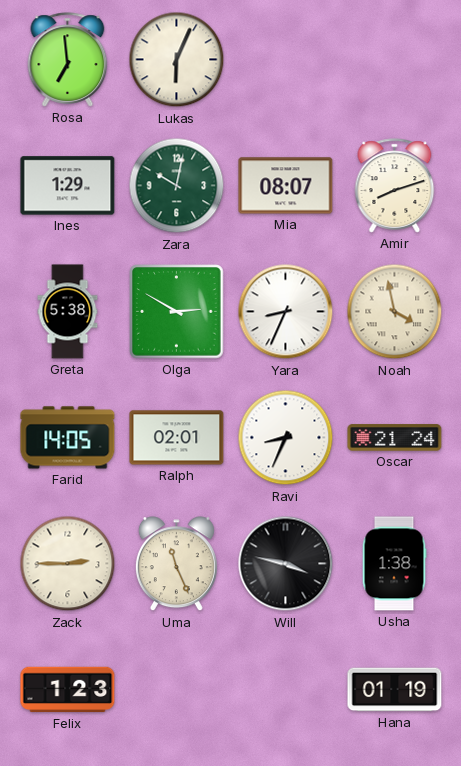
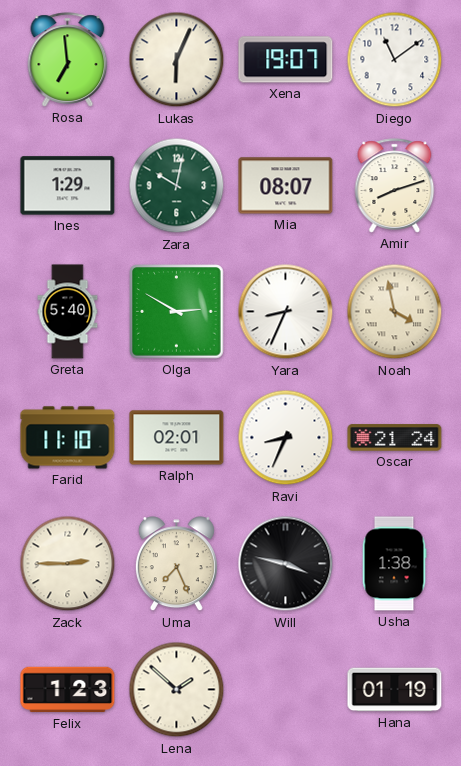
Xena: none -> 19:07 (286, 60)
Diego: none -> 11:09 (395, 60)
Greta: 5:38 -> 5:40 (68, 312)
Farid: 14:05 -> 11:10 (68, 438)
Uma: 11:26 -> 7:26 (176, 564)
Lena: none -> 1:52 (177, 690)
